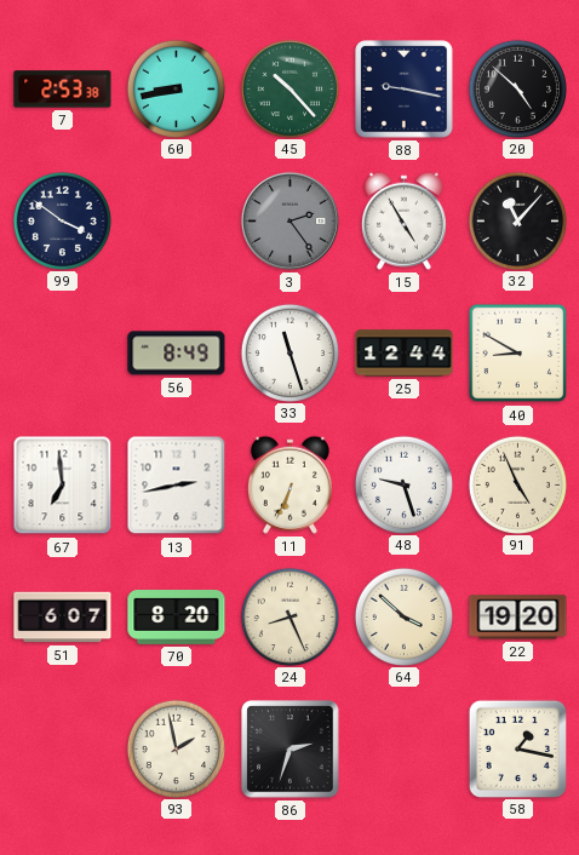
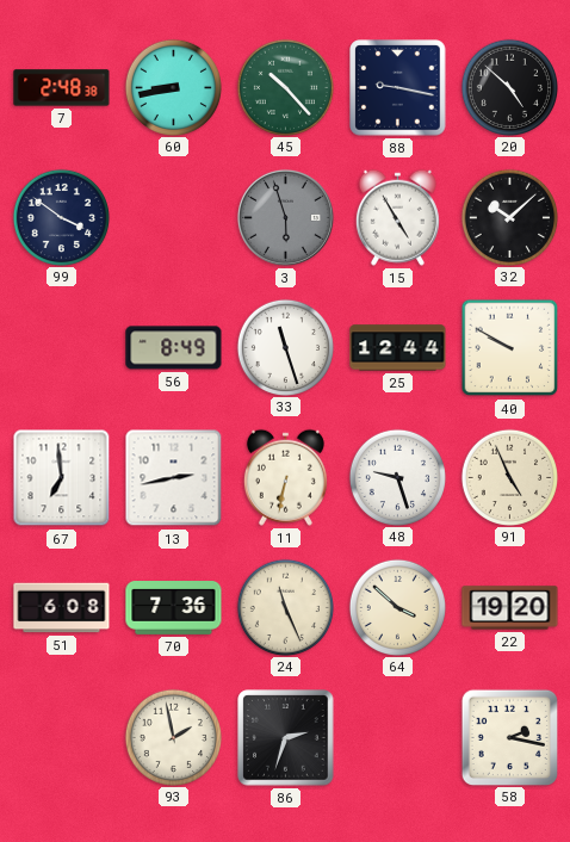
7: 2:53 -> 2:48 (62, 88)
3: 2:24 -> 5:57 (285, 217)
32: 11:07 -> 10:08 (509, 217)
40: 8:50 -> 9:50 (510, 348)
11: 6:34 -> 6:32 (285, 477)
51: 6:07 -> 6:08 (62, 608)
70: 8:20 -> 7:36 (174, 608)
24: 8:26 -> 11:26 (285, 607)
58: 1:17 -> 2:17 (509, 737)
